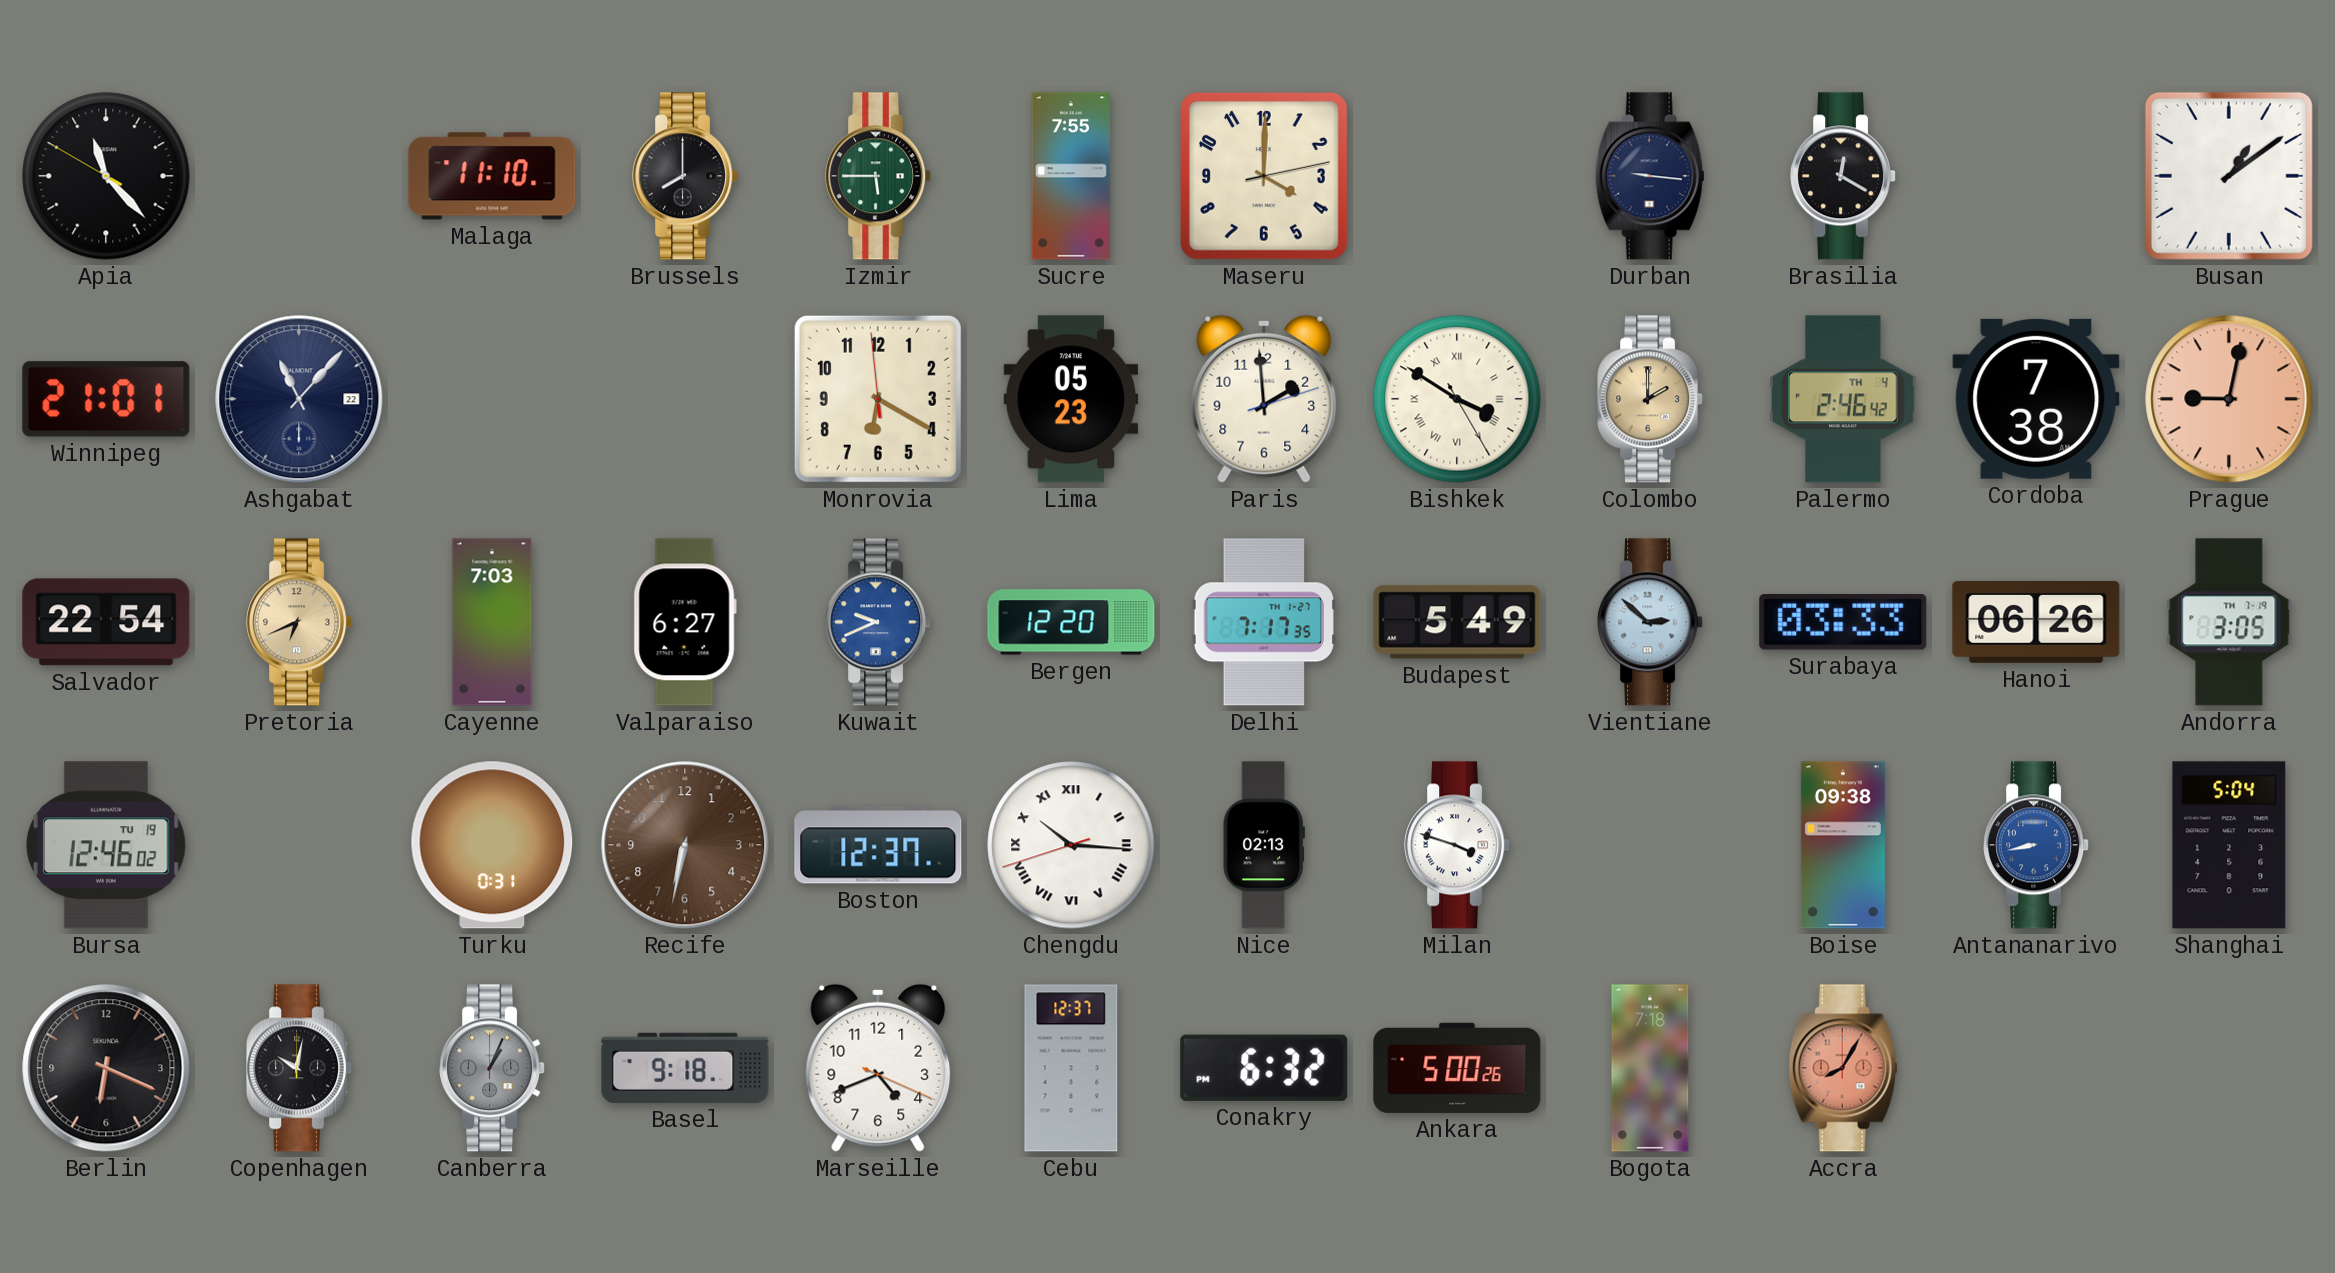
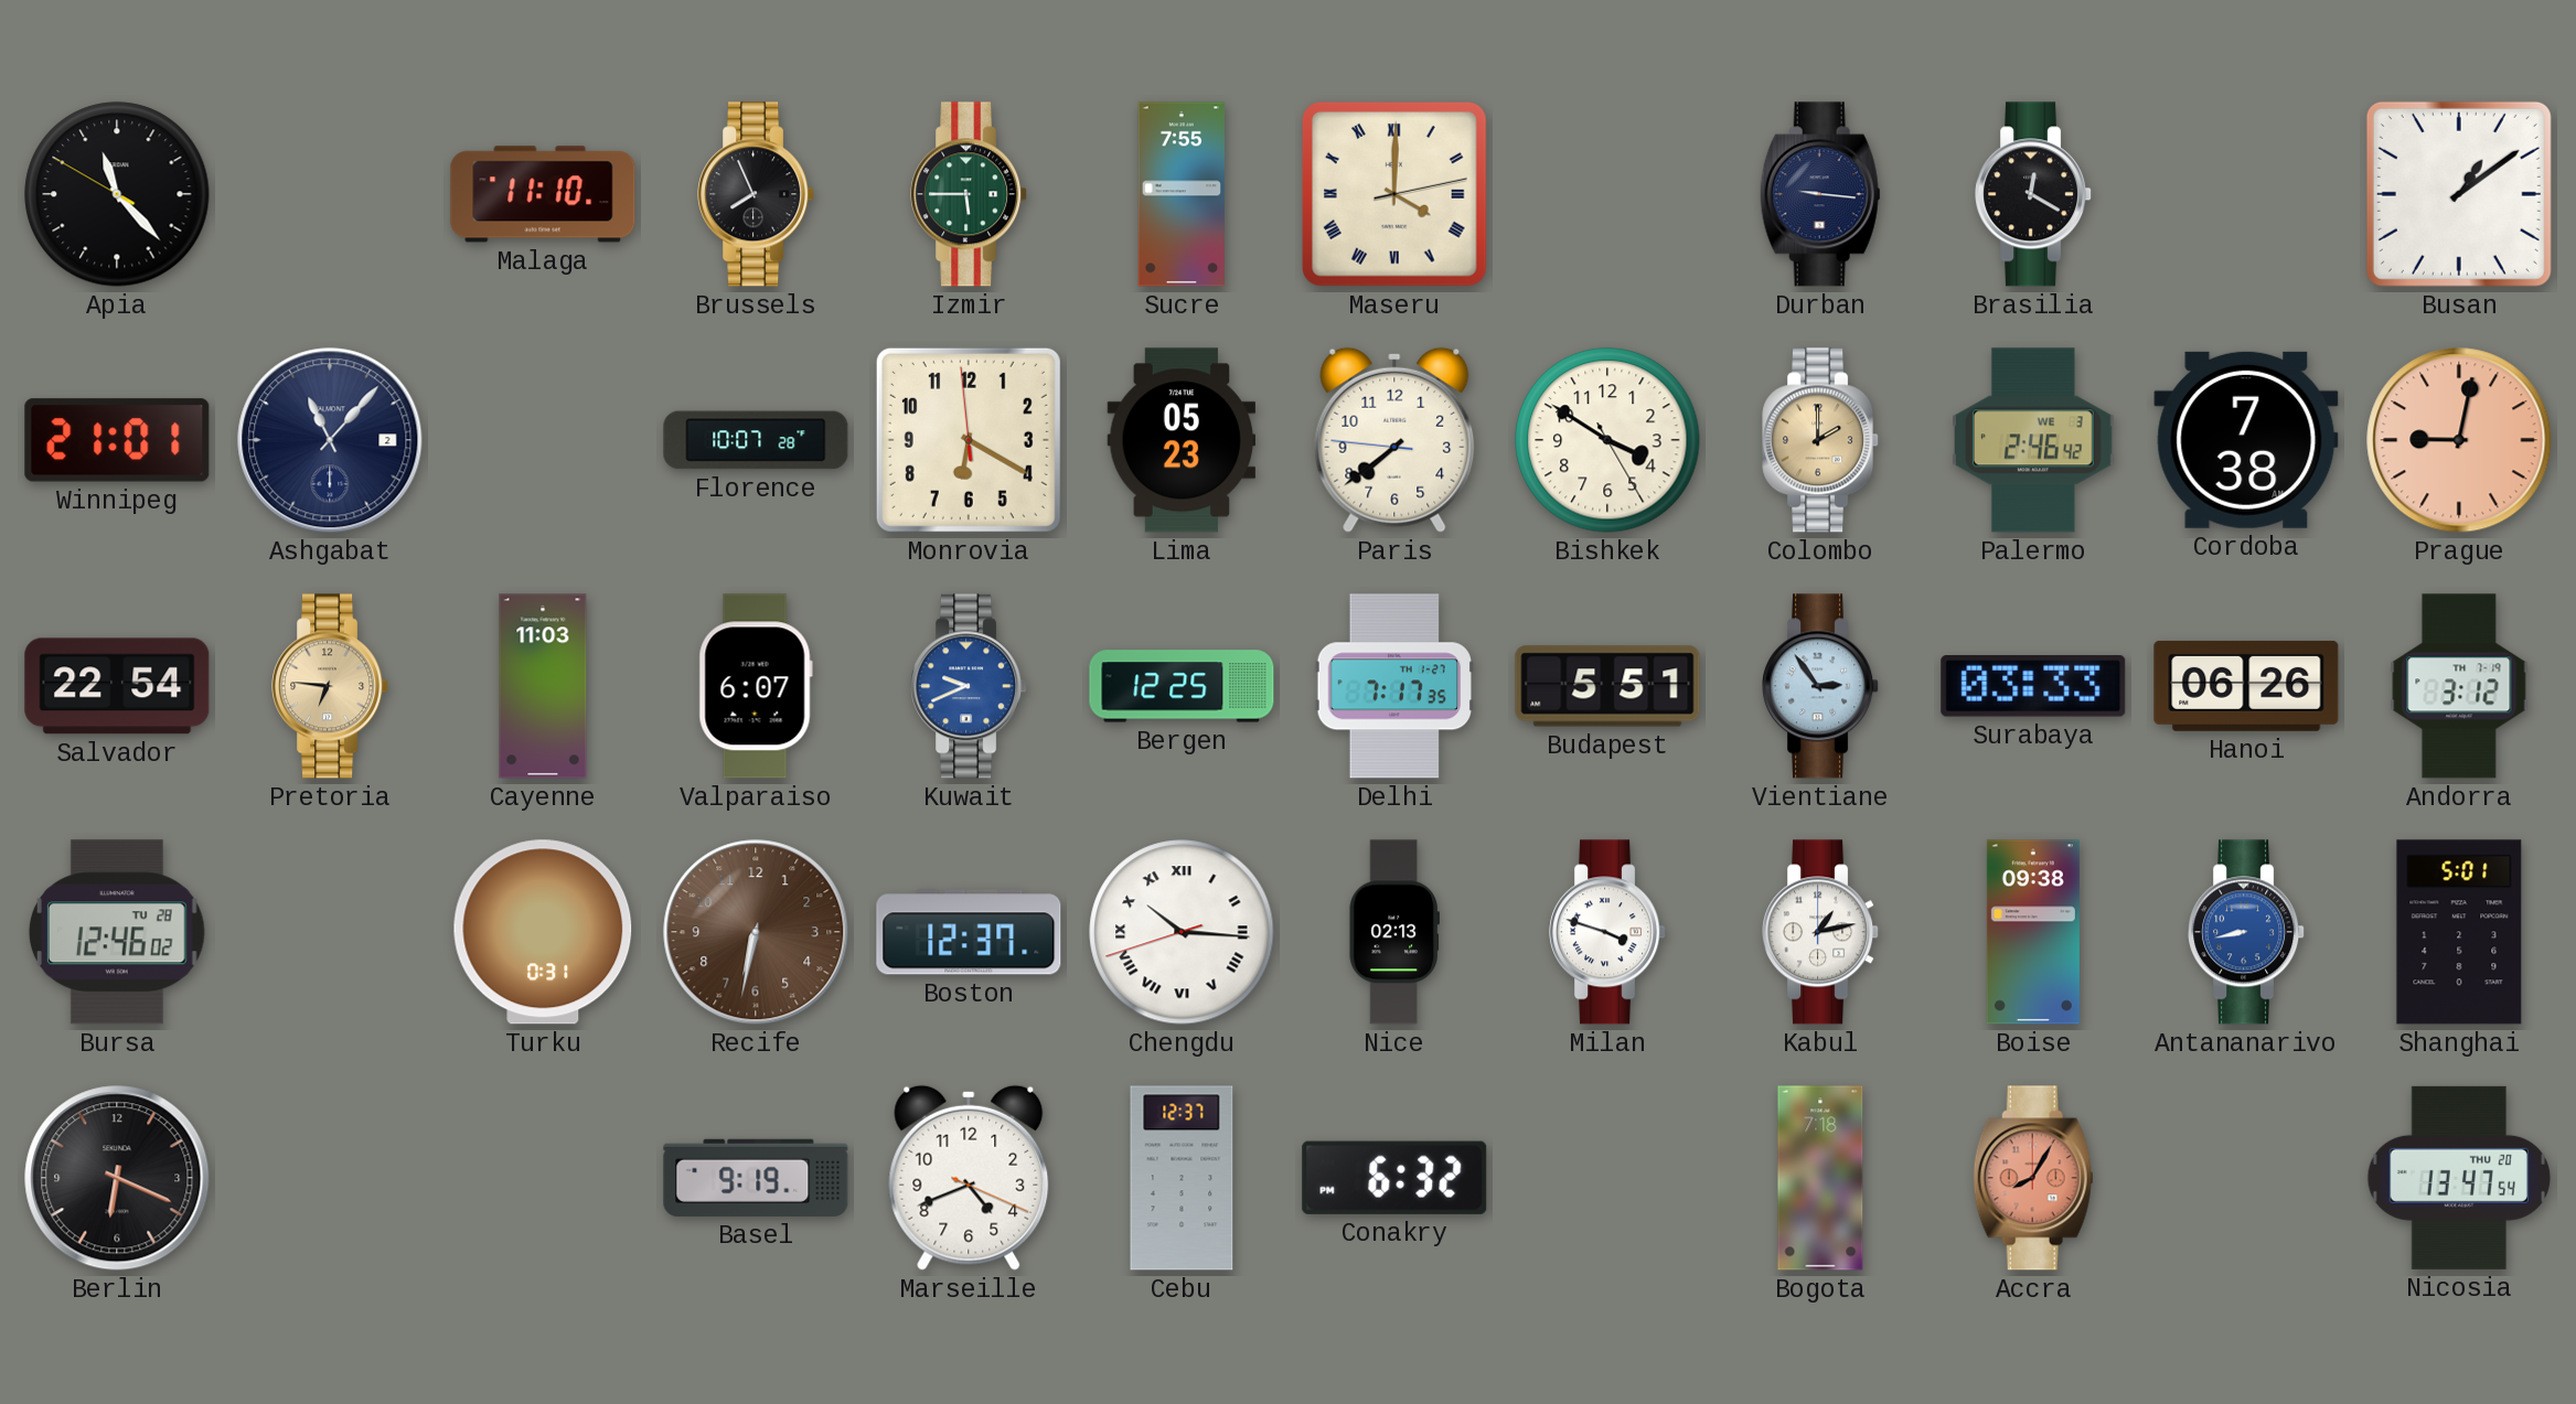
Brussels: 8:00 -> 7:56 (757, 194)
Maseru numerals: Arabic -> Roman (1394, 194)
Ashgabat date: 22 -> 2 (330, 440)
Florence: none -> 10:07 (756, 440)
Paris: 1:59 -> 7:38 (1394, 440)
Bishkek numerals: Roman -> Arabic (1607, 440)
Palermo date: TH 4 -> WE 3 (2033, 440)
Pretoria: 6:41 -> 6:46 (331, 686)
Cayenne: 7:03 -> 11:03 (543, 686)
Valparaiso: 6:27 -> 6:07 (756, 686)
Bergen: 12:20 -> 12:25 (1182, 686)
Budapest: 5:49 -> 5:51 (1607, 686)
Vientiane: 2:52 -> 2:54 (1821, 686)
Andorra: 3:05 -> 3:12 (2459, 686)
Bursa date: TU 19 -> TU 28 (117, 932)
Kabul: none -> 1:13 (1821, 932)
Shanghai: 5:04 -> 5:01 (2459, 932)
Copenhagen: 10:02 -> none (300, 1068)
Canberra: 1:04 -> none (493, 1068)
Basel: 9:18 -> 9:19 (756, 1178)
Ankara: 5:00 -> none (1457, 1068)
Nicosia: none -> 13:47 (2459, 1178)
